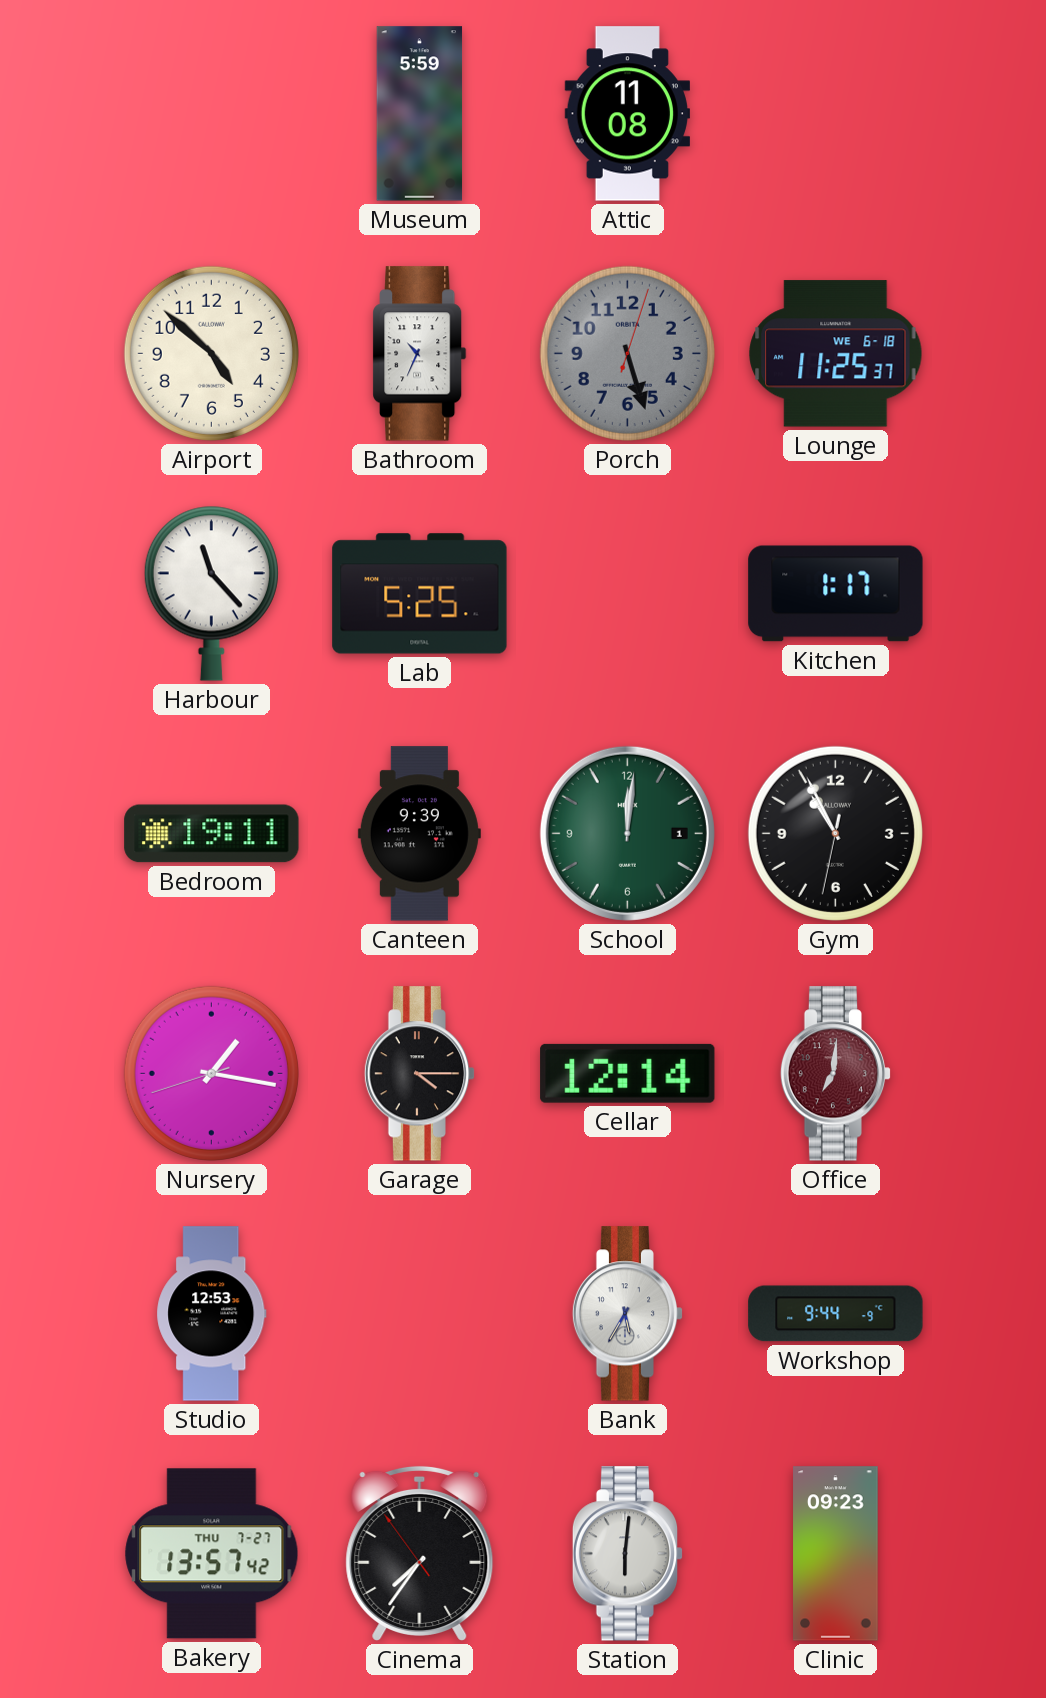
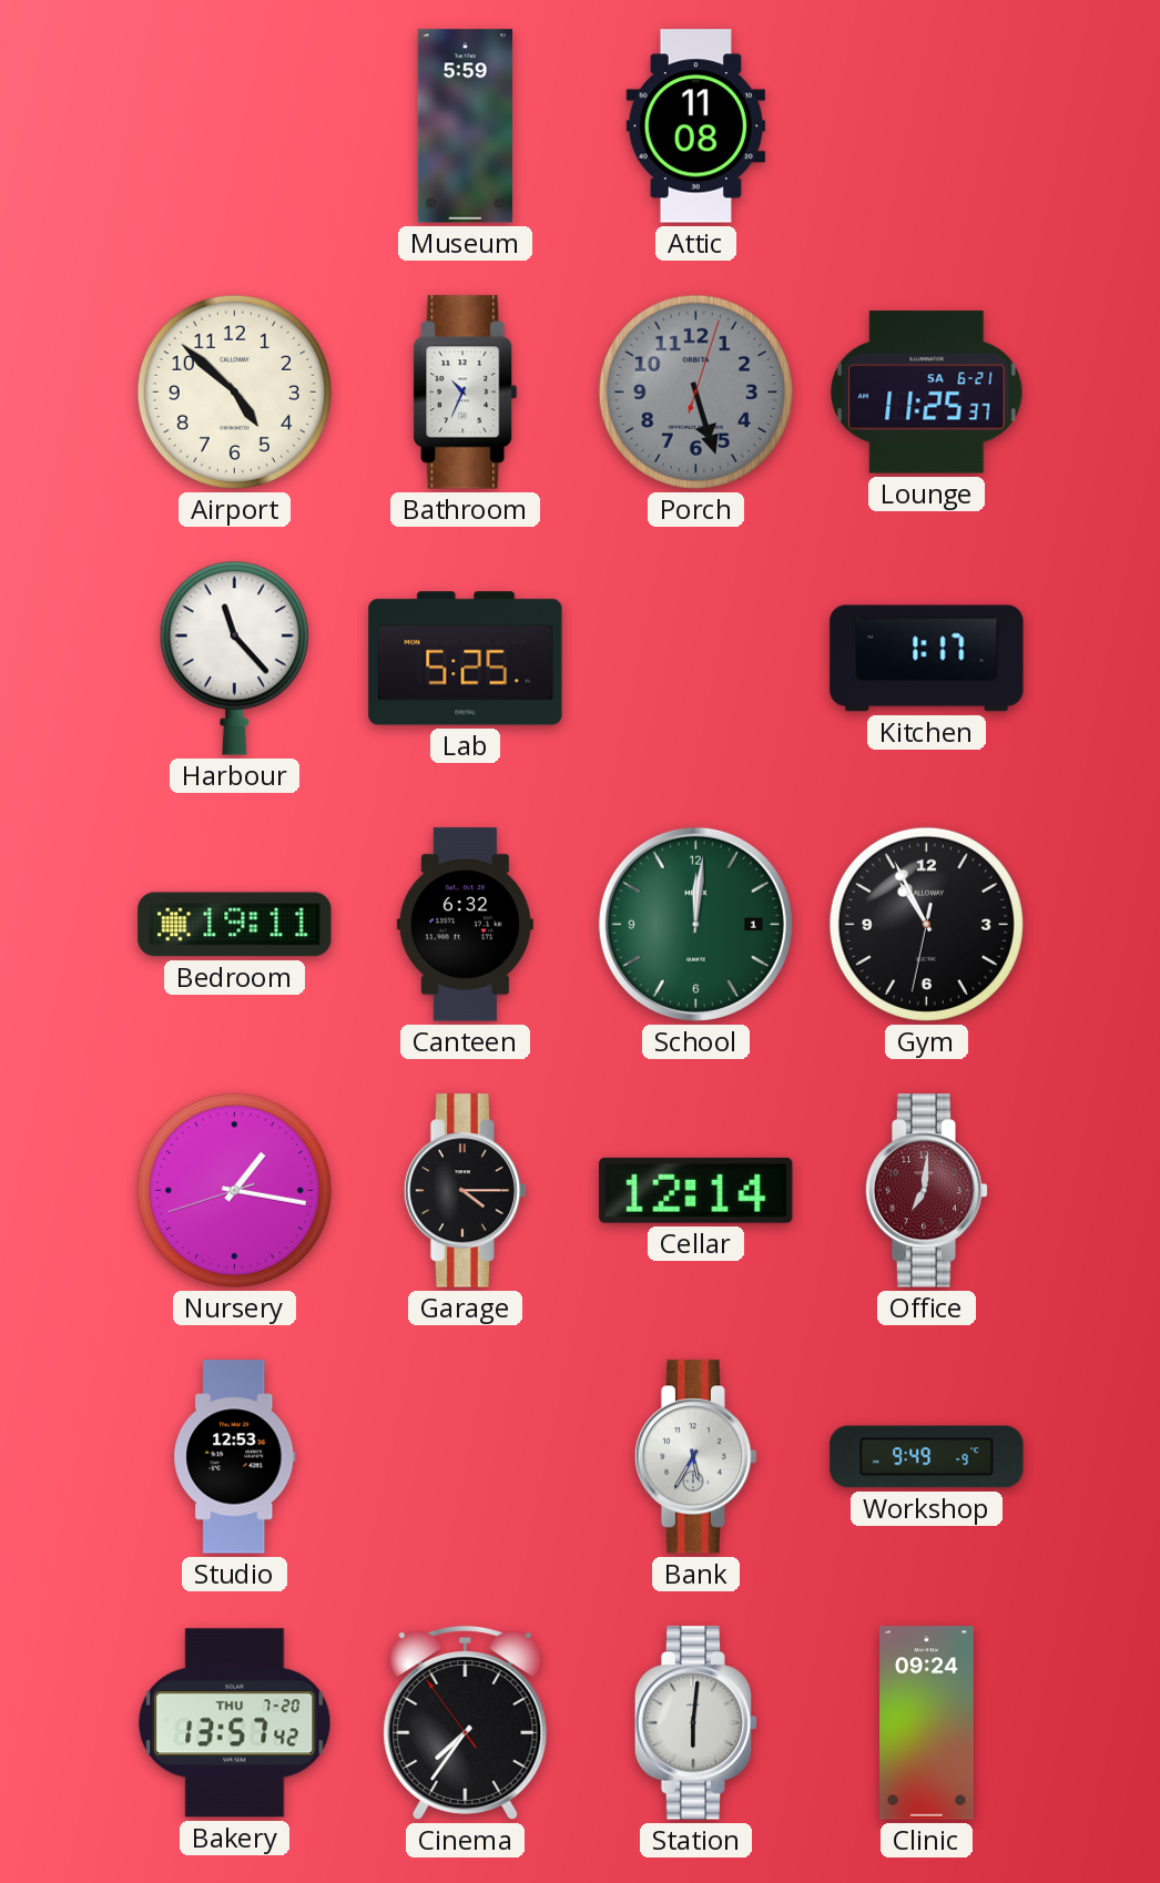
Lounge date: WE 6-18 -> SA 6-21 (927, 393)
Canteen: 9:39 -> 6:32 (465, 925)
Workshop: 9:44 -> 9:49 (927, 1457)
Bakery date: THU 7-27 -> THU 7-20 (235, 1723)
Clinic: 09:23 -> 09:24 (927, 1723)
